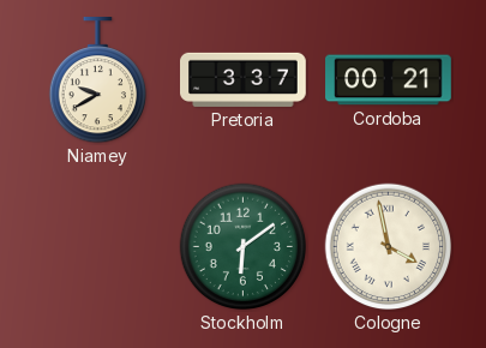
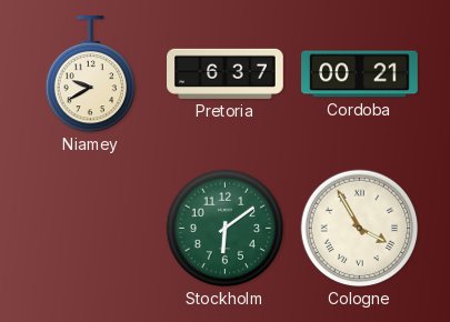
Pretoria: 3:37 -> 6:37 (226, 73)
Cologne: 3:58 -> 3:55 (360, 229)
